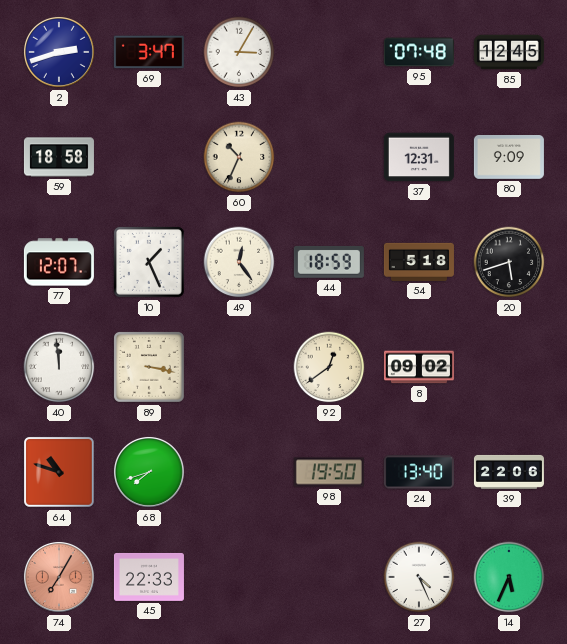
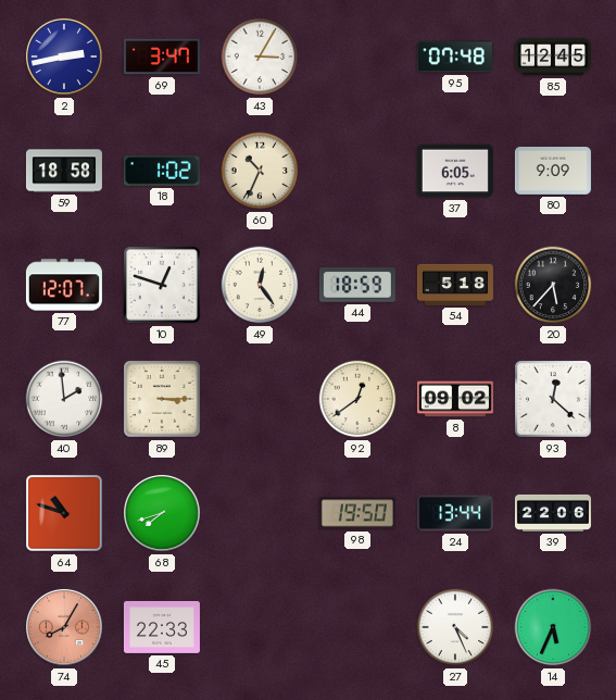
2: 2:42 -> 2:43 (64, 57)
18: none -> 1:02 (162, 171)
37: 12:31 -> 6:05 (455, 171)
10: 1:26 -> 12:48 (162, 285)
20: 5:42 -> 5:37 (553, 285)
40: 11:59 -> 1:59 (64, 399)
89: 3:17 -> 3:15 (162, 399)
93: none -> 12:22 (553, 399)
24: 13:40 -> 13:44 (455, 513)
74: 7:05 -> 8:05 (64, 627)
